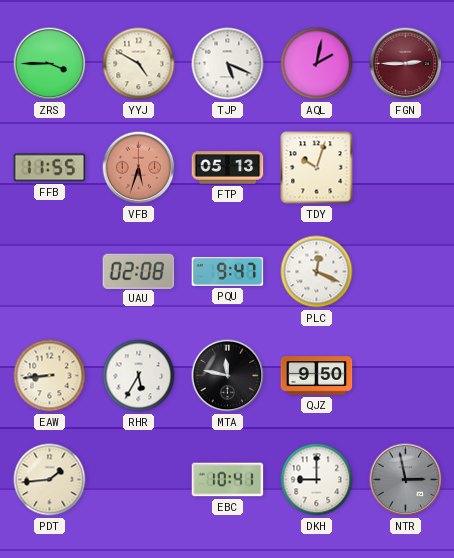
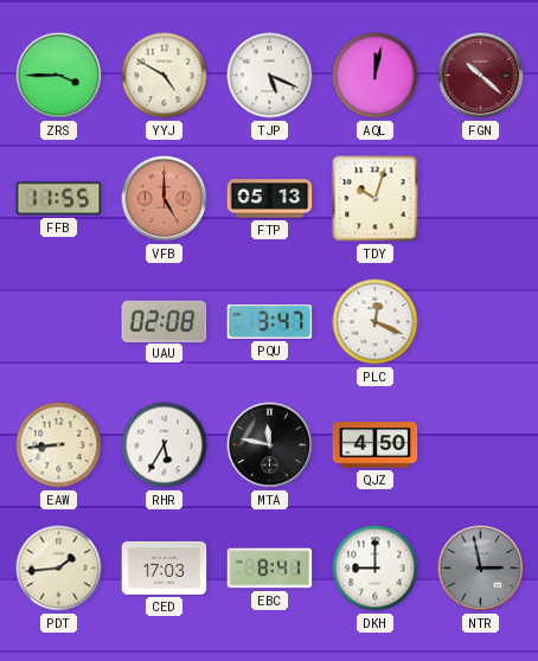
AQL: 2:02 -> 12:02 (376, 76)
FGN: 2:45 -> 10:22 (481, 76)
VFB: 5:33 -> 5:00 (165, 199)
PQU: 9:47 -> 3:47 (270, 321)
QJZ: 9:50 -> 4:50 (376, 445)
CED: none -> 17:03 (165, 569)
EBC: 10:41 -> 8:41 (270, 569)
